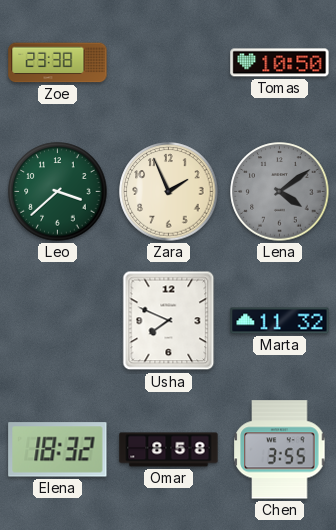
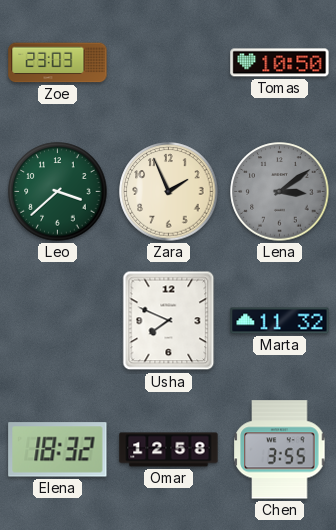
Zoe: 23:38 -> 23:03 (58, 63)
Lena: 4:09 -> 3:09 (280, 192)
Omar: 8:58 -> 12:58 (169, 450)
